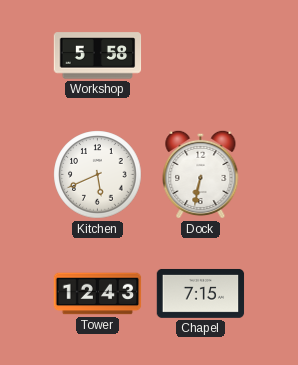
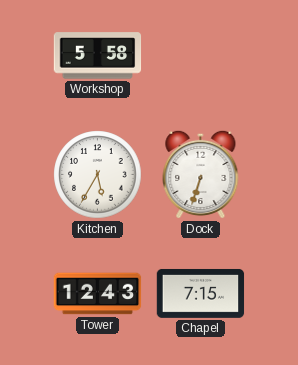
Kitchen: 5:41 -> 5:35 (98, 175)
Dock: 6:32 -> 6:33 (201, 174)
